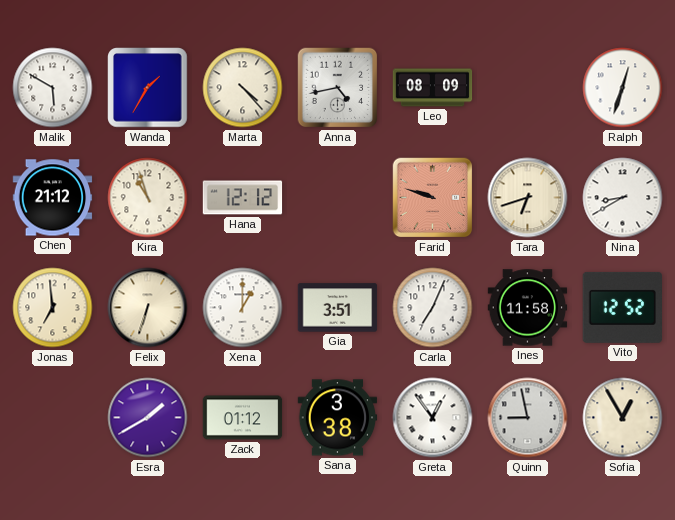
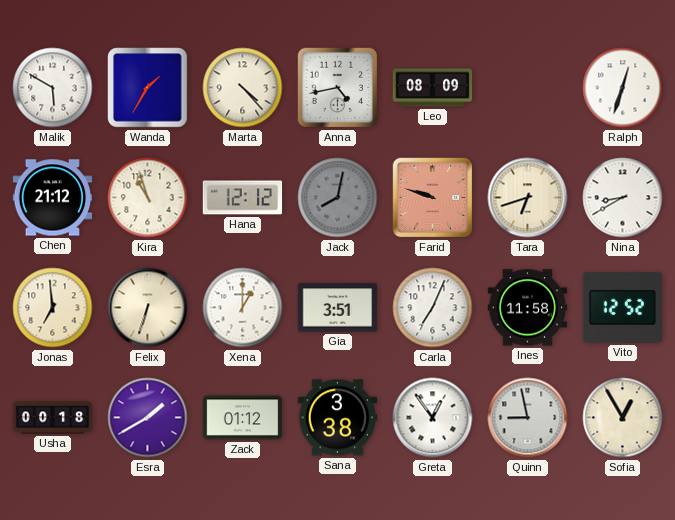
Jack: none -> 8:02 (338, 198)
Usha: none -> 00:18 (53, 418)
